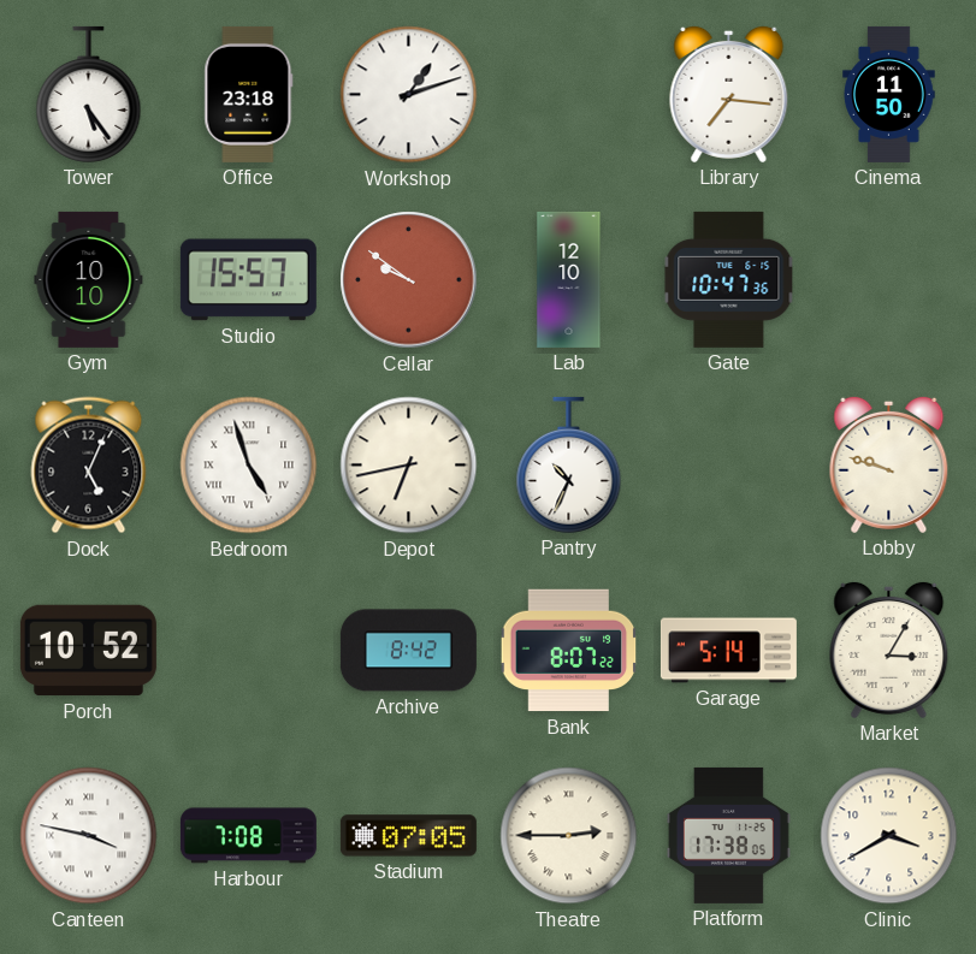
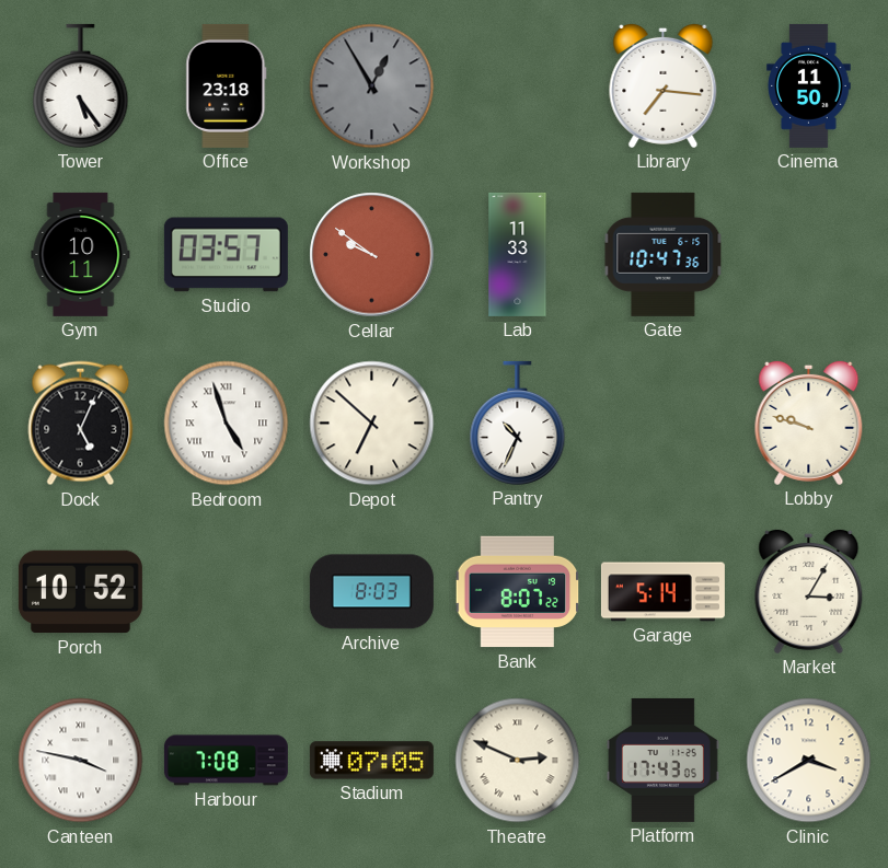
Workshop: 1:12 -> 12:55 (372, 86)
Workshop dial: white -> grey (372, 86)
Gym: 10:10 -> 10:11 (81, 254)
Studio: 15:57 -> 03:57 (226, 255)
Lab: 12:10 -> 11:33 (518, 254)
Depot: 6:43 -> 6:52 (372, 424)
Archive: 8:42 -> 8:03 (371, 592)
Theatre: 2:45 -> 2:49 (518, 761)
Platform: 17:38 -> 17:43 (662, 760)
